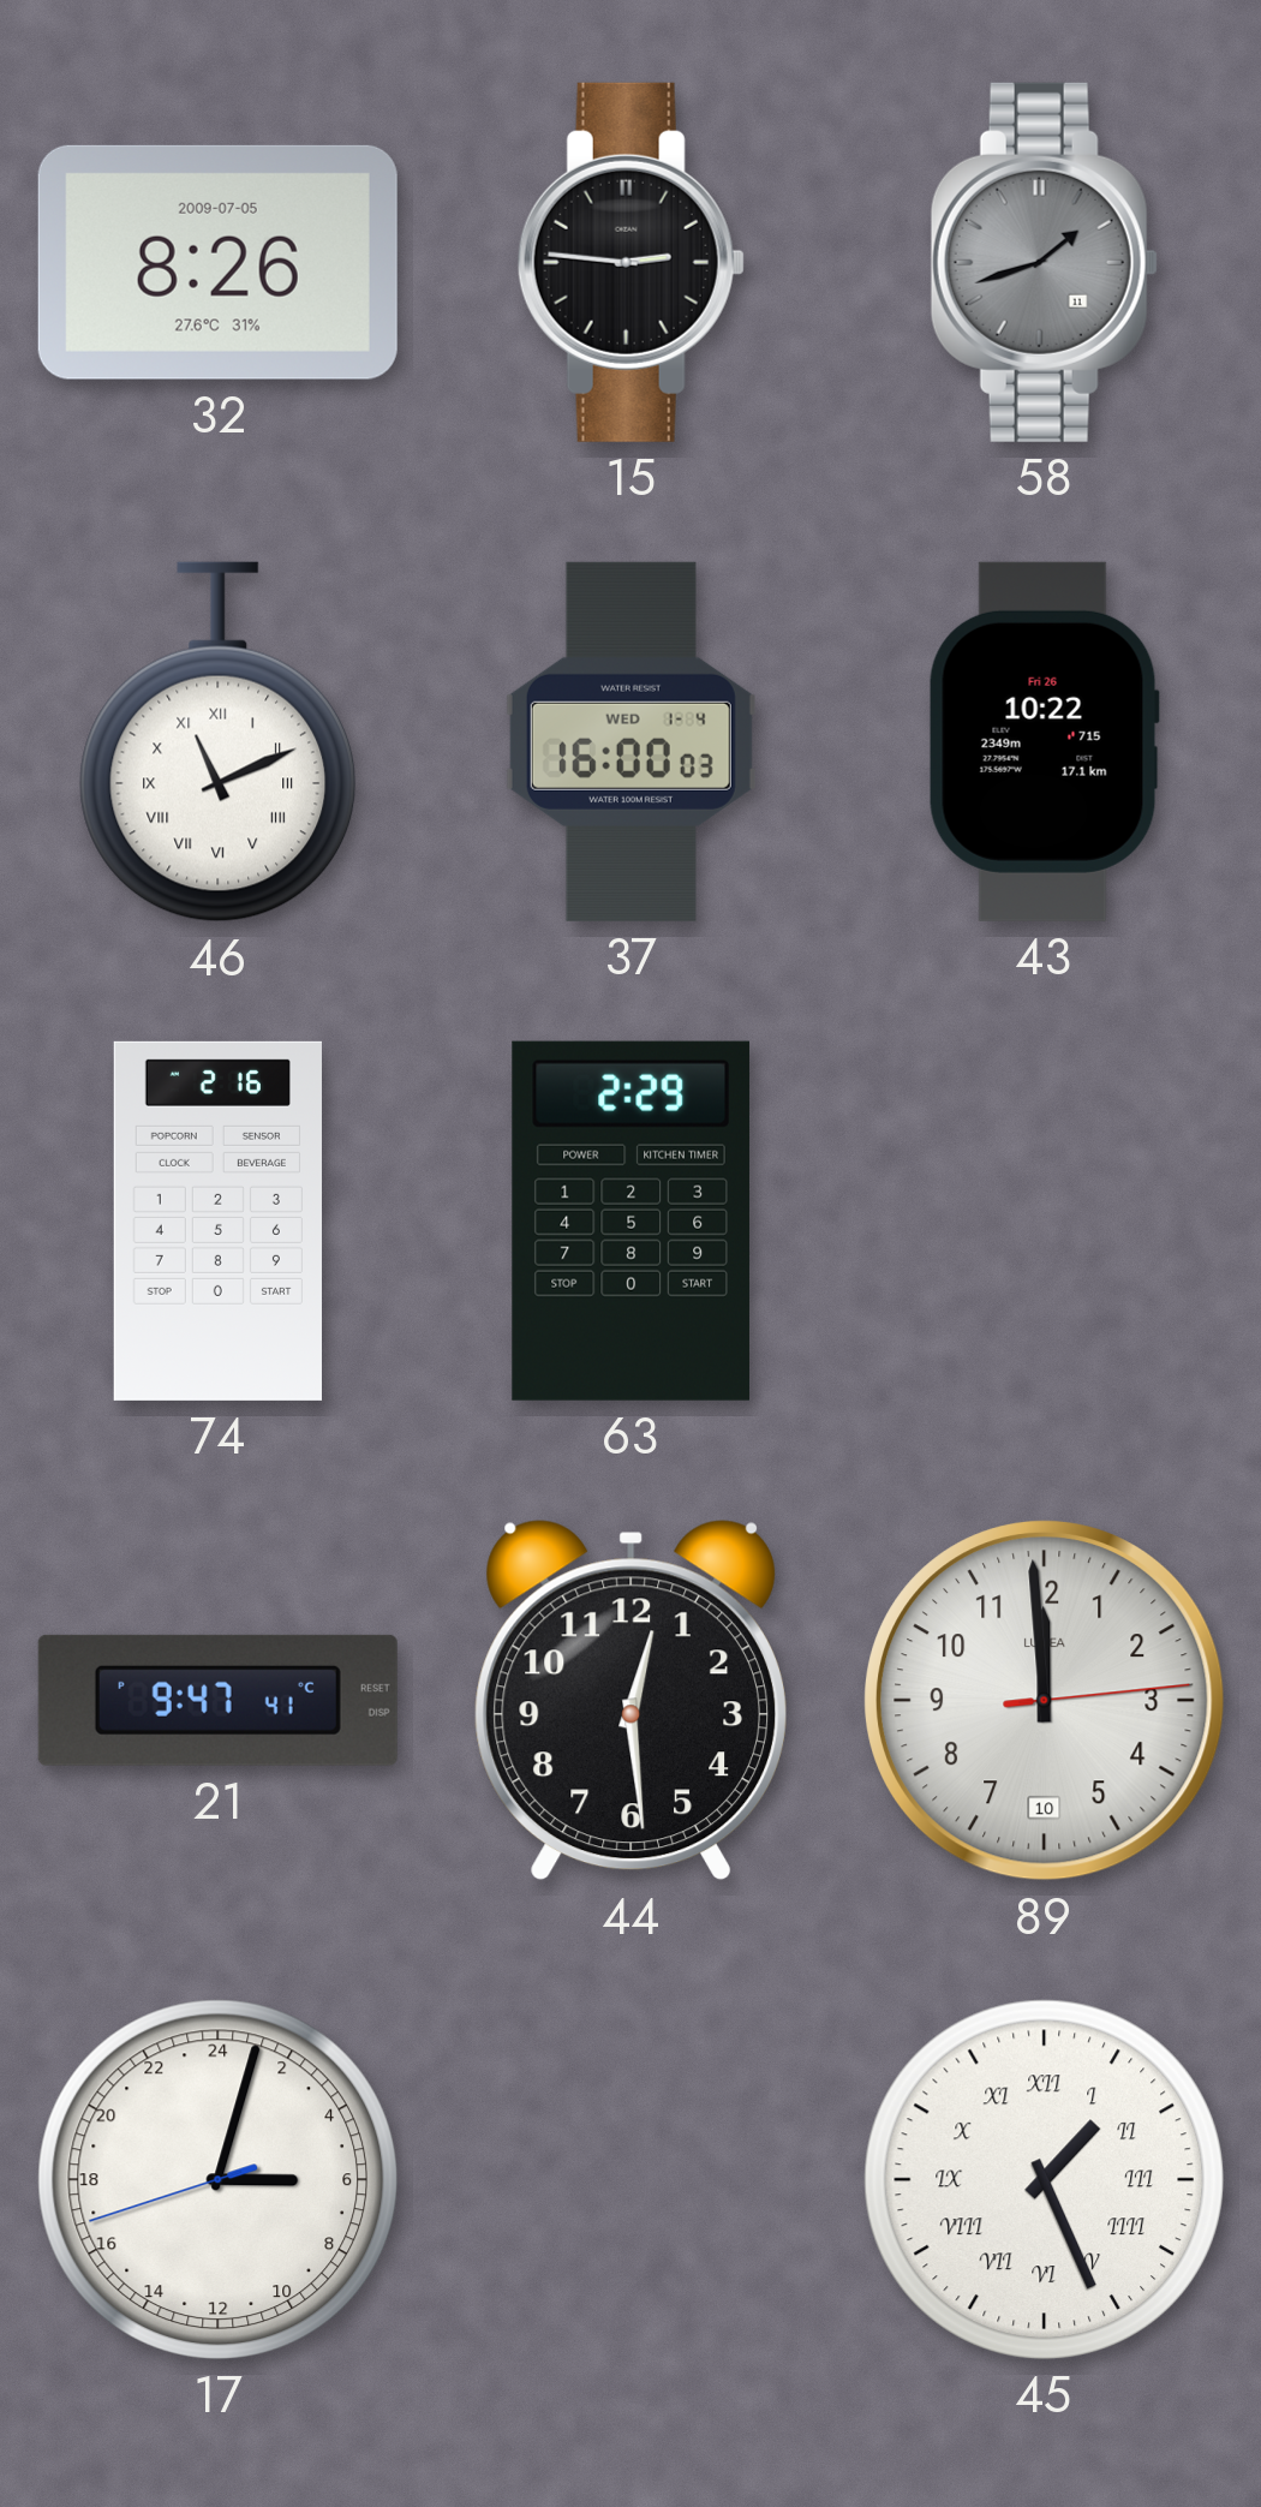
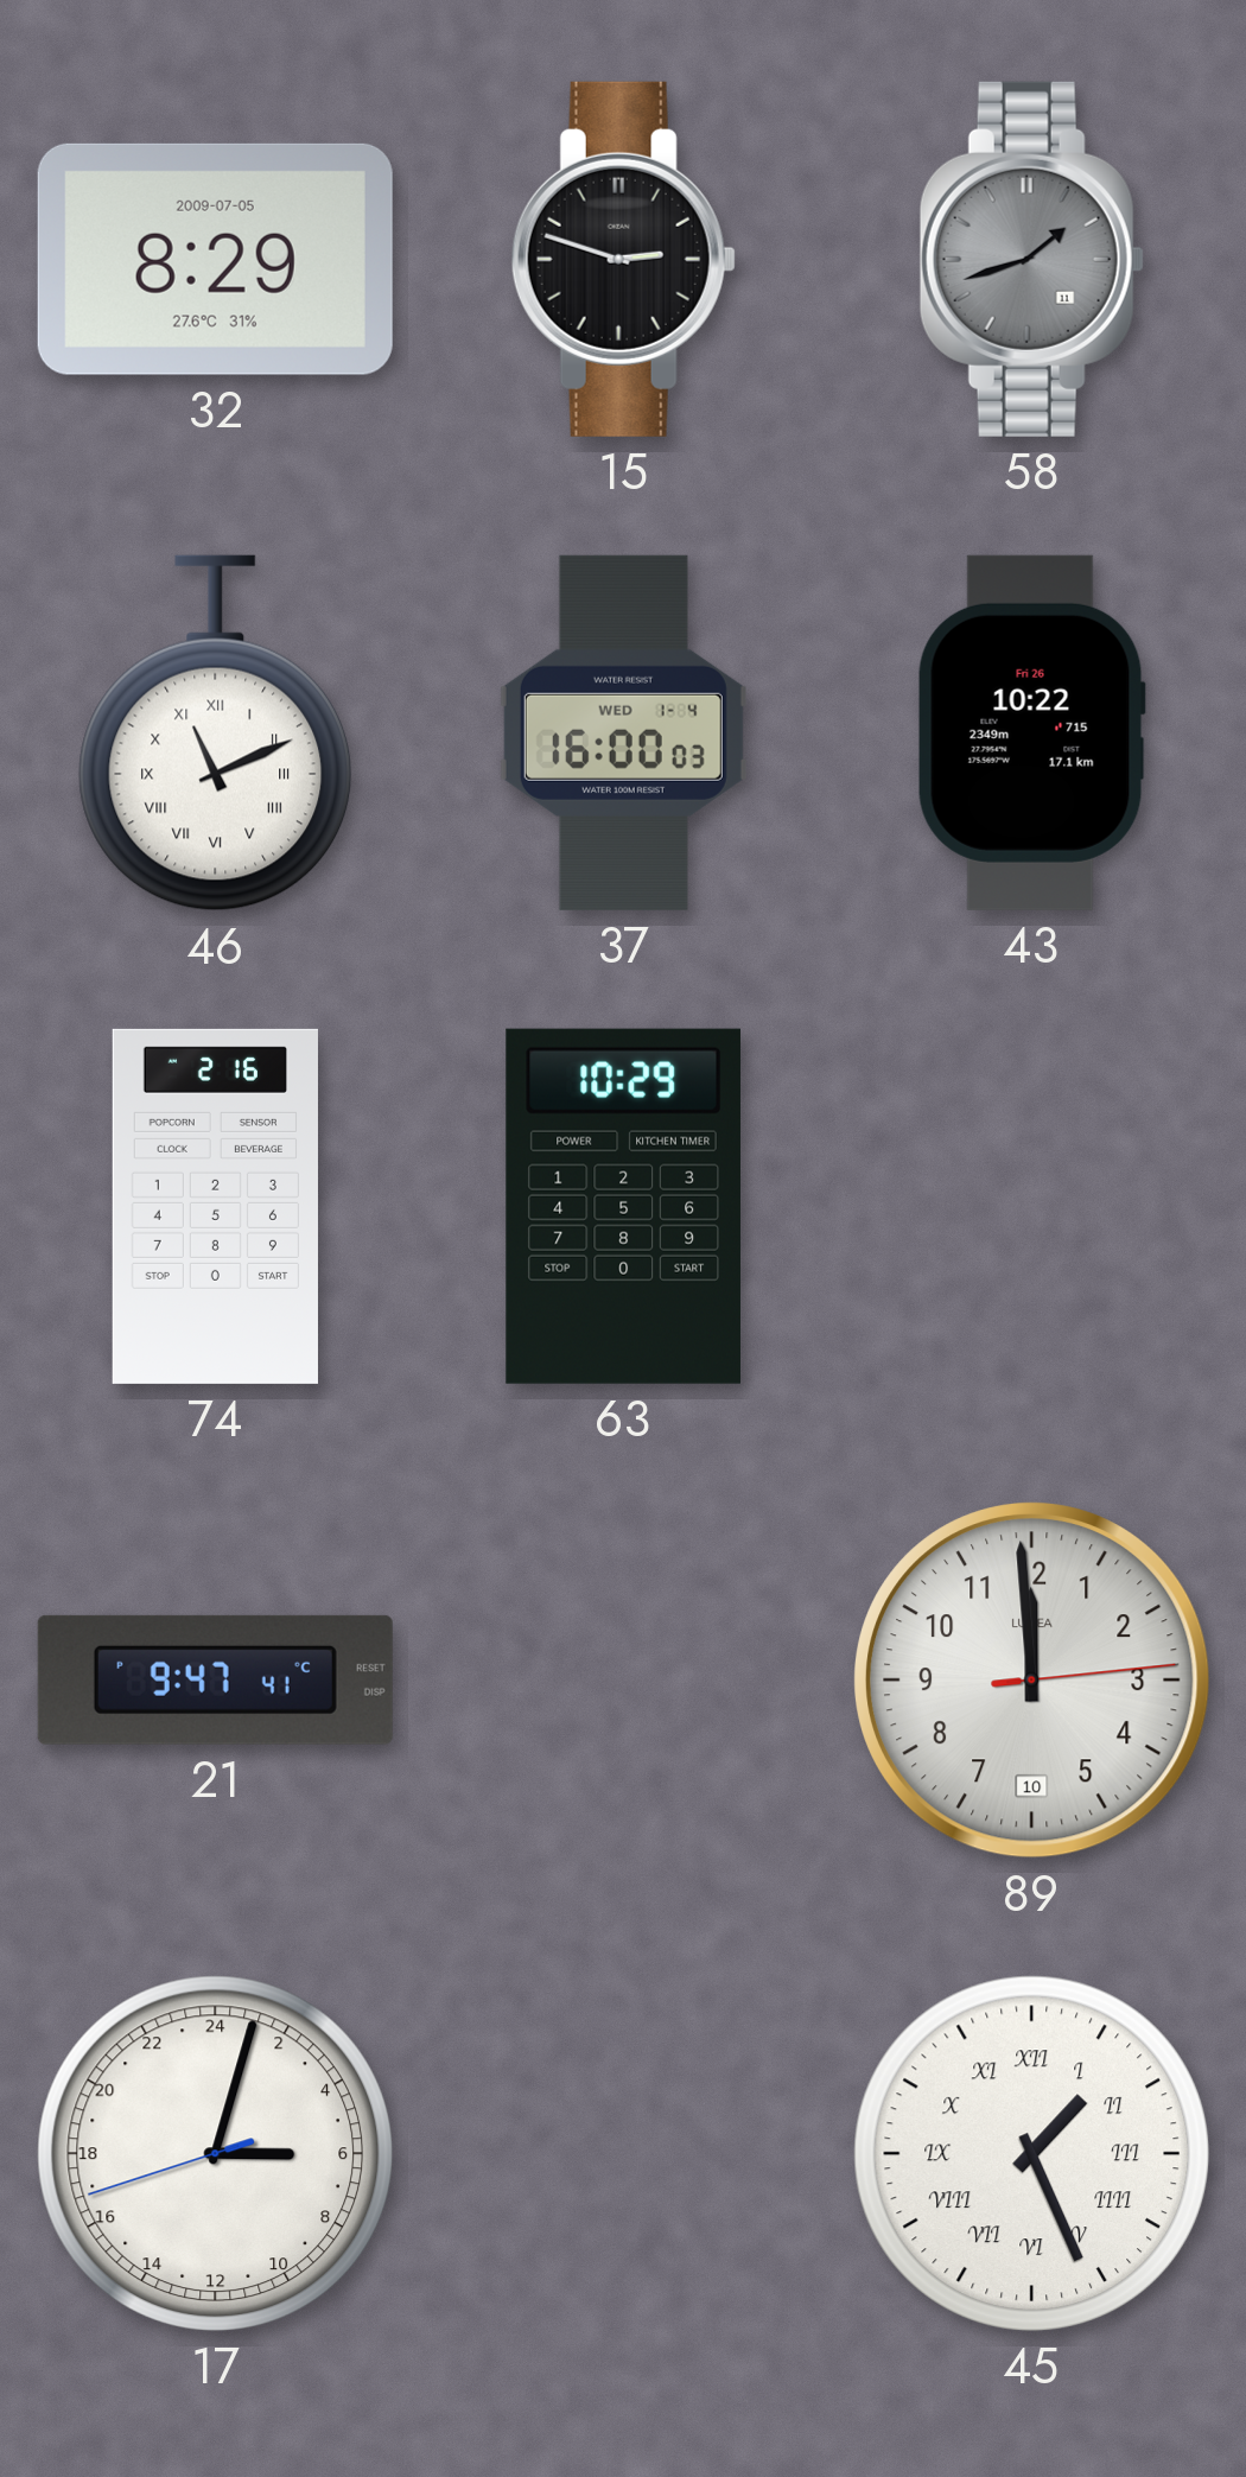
32: 8:26 -> 8:29 (215, 259)
15: 2:46 -> 2:48 (623, 259)
63: 2:29 -> 10:29 (623, 1206)
44: 12:29 -> none (630, 1701)
